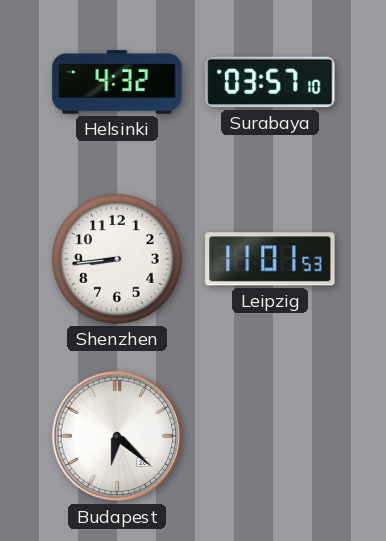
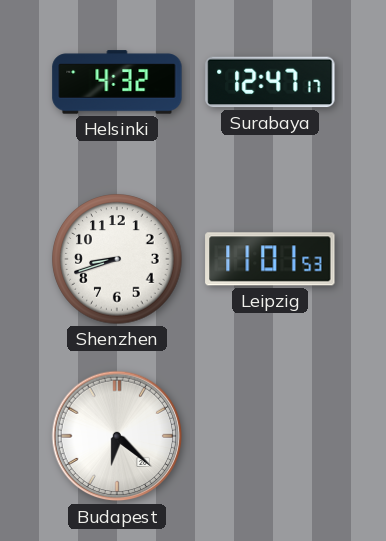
Surabaya: 03:57 -> 12:47 (270, 82)
Shenzhen: 8:44 -> 8:42 (117, 259)
